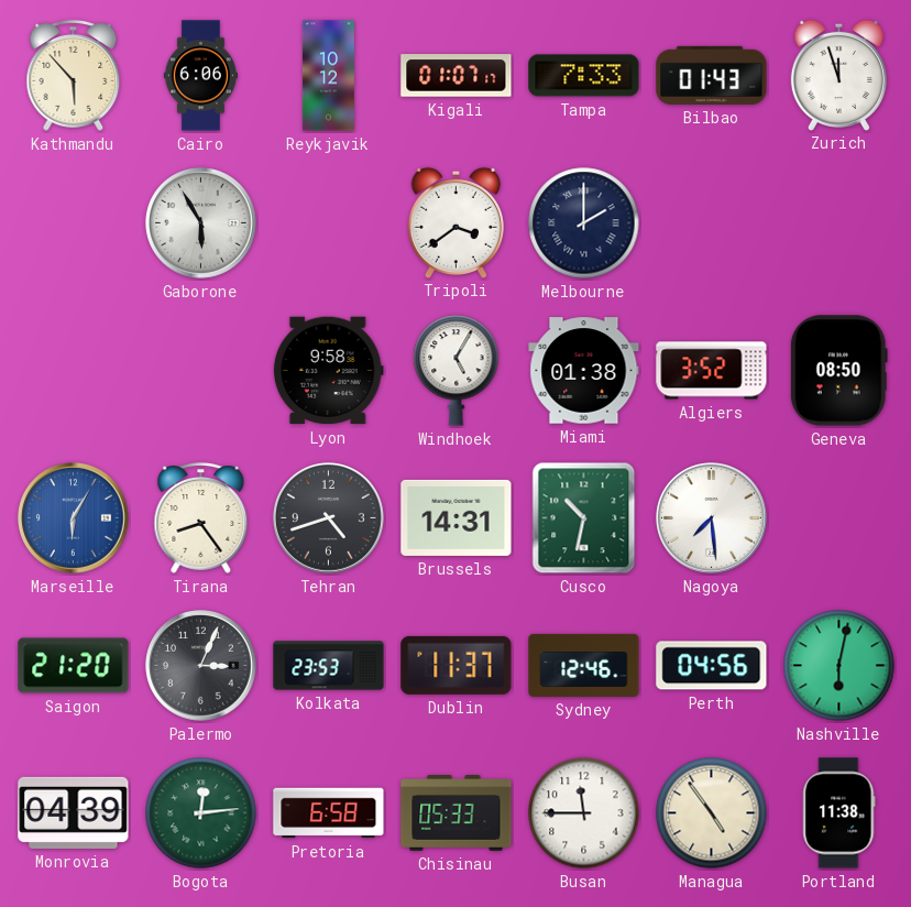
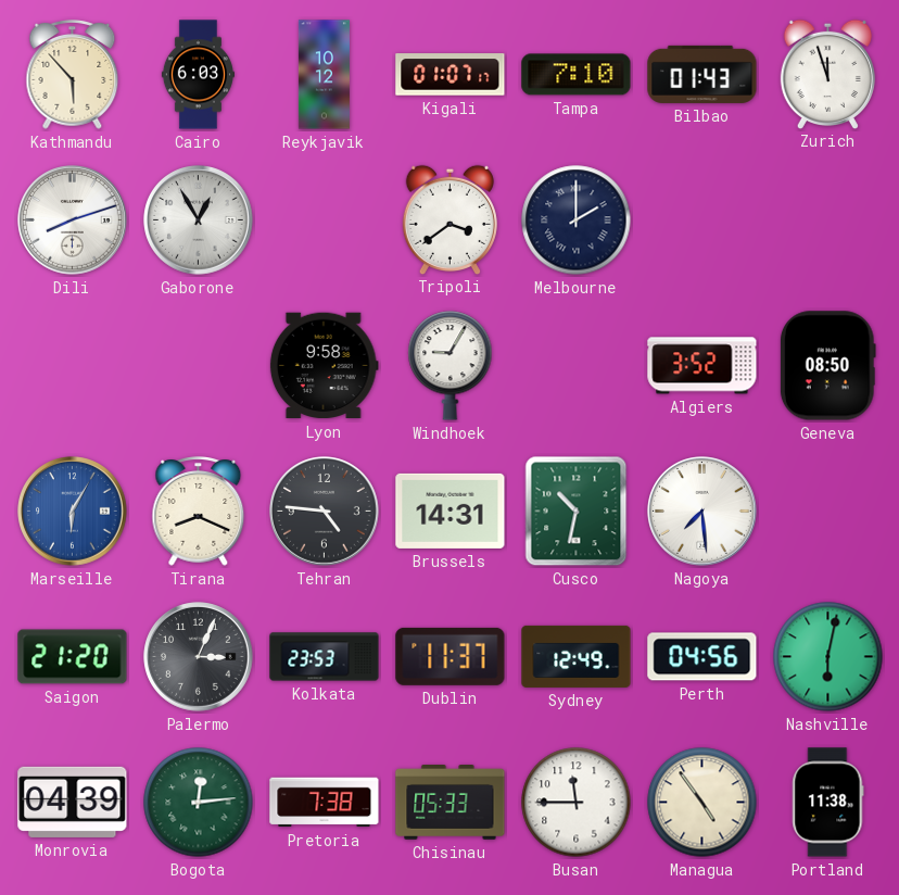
Cairo: 6:06 -> 6:03 (198, 75)
Tampa: 7:33 -> 7:10 (577, 75)
Dili: none -> 8:12 (73, 220)
Gaborone: 5:55 -> 12:55 (199, 220)
Windhoek: 5:05 -> 9:05 (451, 366)
Miami: 01:38 -> none (584, 371)
Tirana: 8:24 -> 8:19 (199, 512)
Tehran: 4:42 -> 4:46 (325, 512)
Sydney: 12:46 -> 12:49 (577, 656)
Pretoria: 6:58 -> 7:38 (325, 803)
